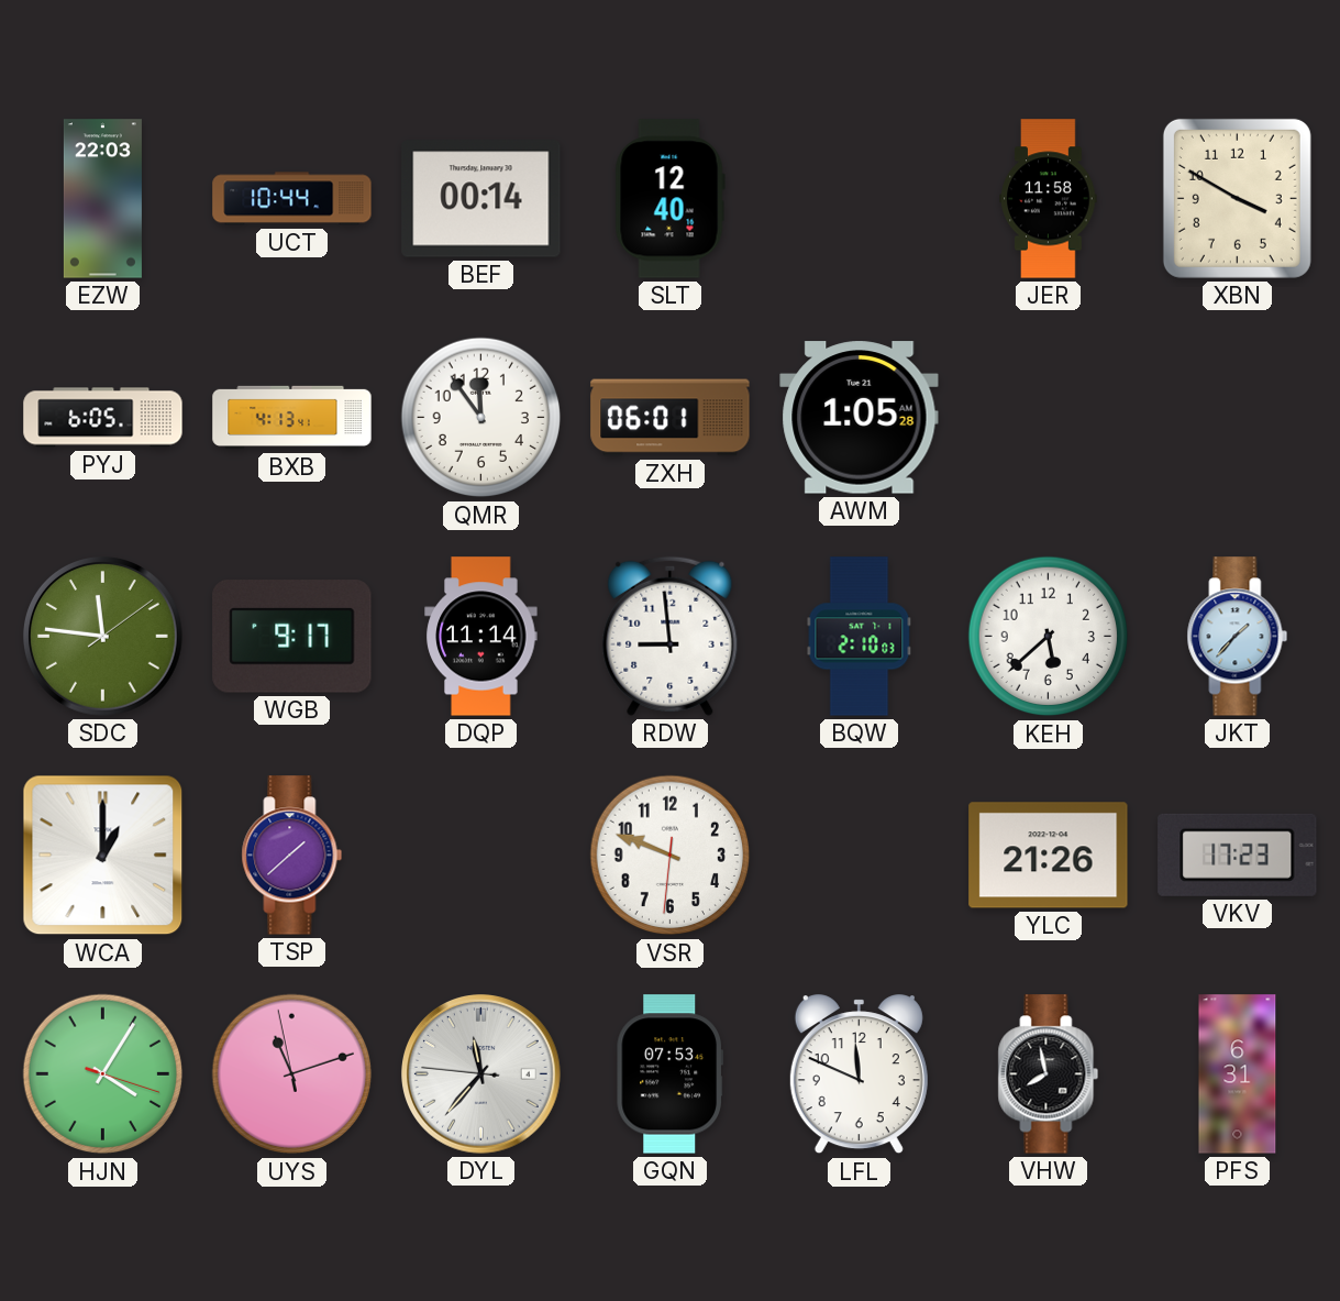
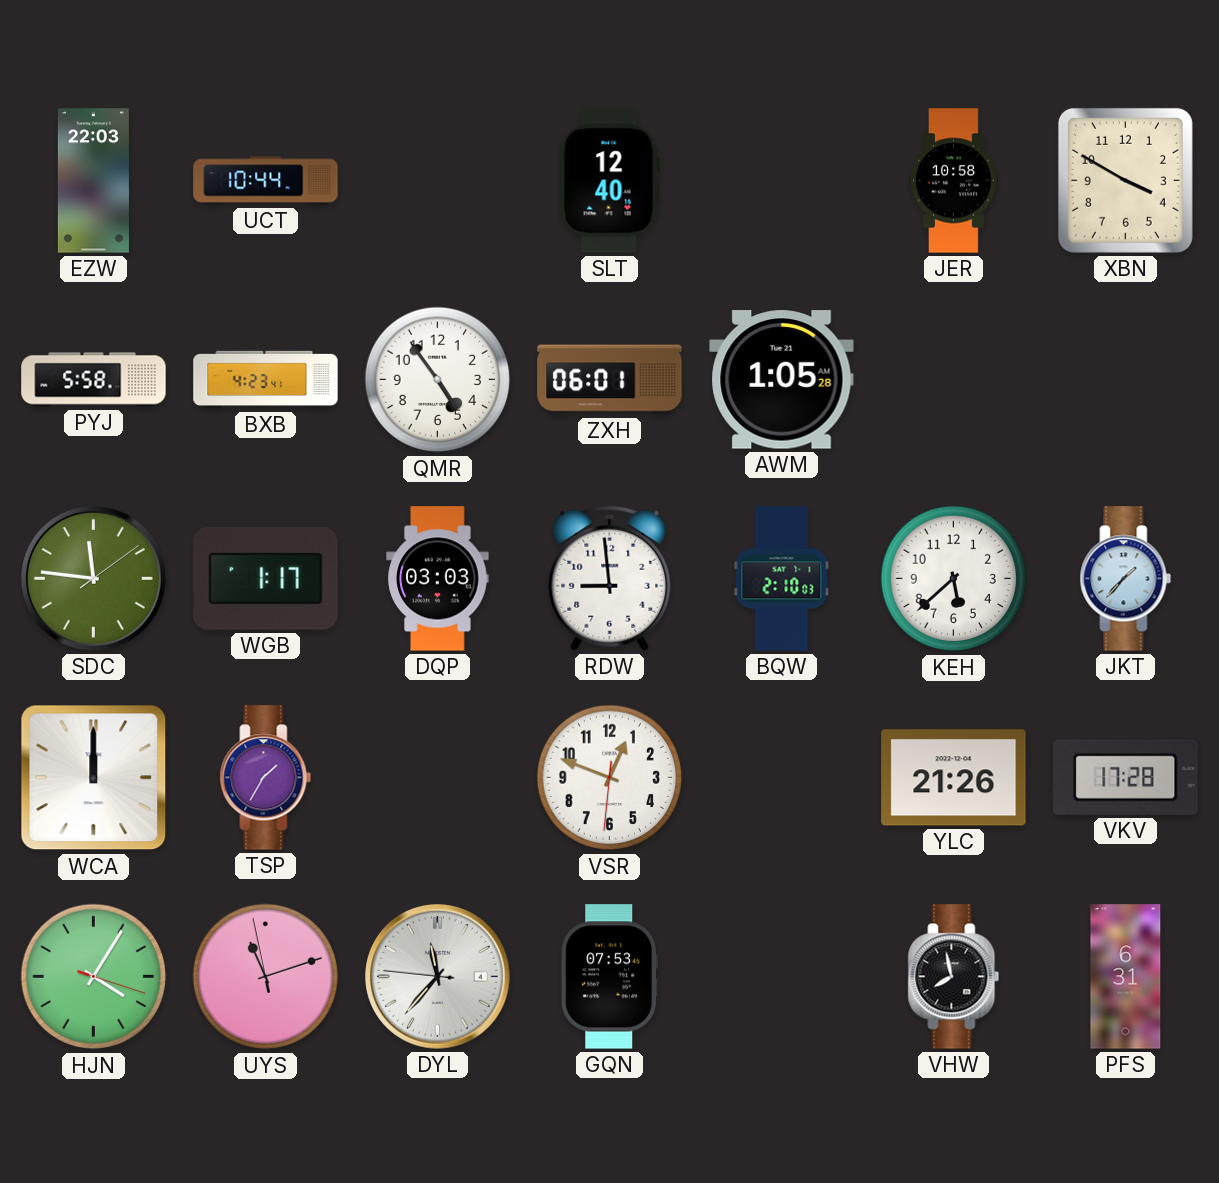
BEF: 00:14 -> none (481, 199)
JER: 11:58 -> 10:58 (954, 181)
PYJ: 6:05 -> 5:58 (94, 380)
BXB: 4:13 -> 4:23 (266, 380)
QMR: 11:54 -> 4:54 (438, 380)
WGB: 9:17 -> 1:17 (266, 579)
DQP: 11:14 -> 03:03 (438, 579)
WCA: 1:00 -> 12:00 (94, 778)
TSP: 1:38 -> 1:35 (266, 778)
VSR: 9:48 -> 12:48 (610, 778)
VKV: 17:23 -> 17:28 (1126, 777)
LFL: 11:49 -> none (859, 1074)
